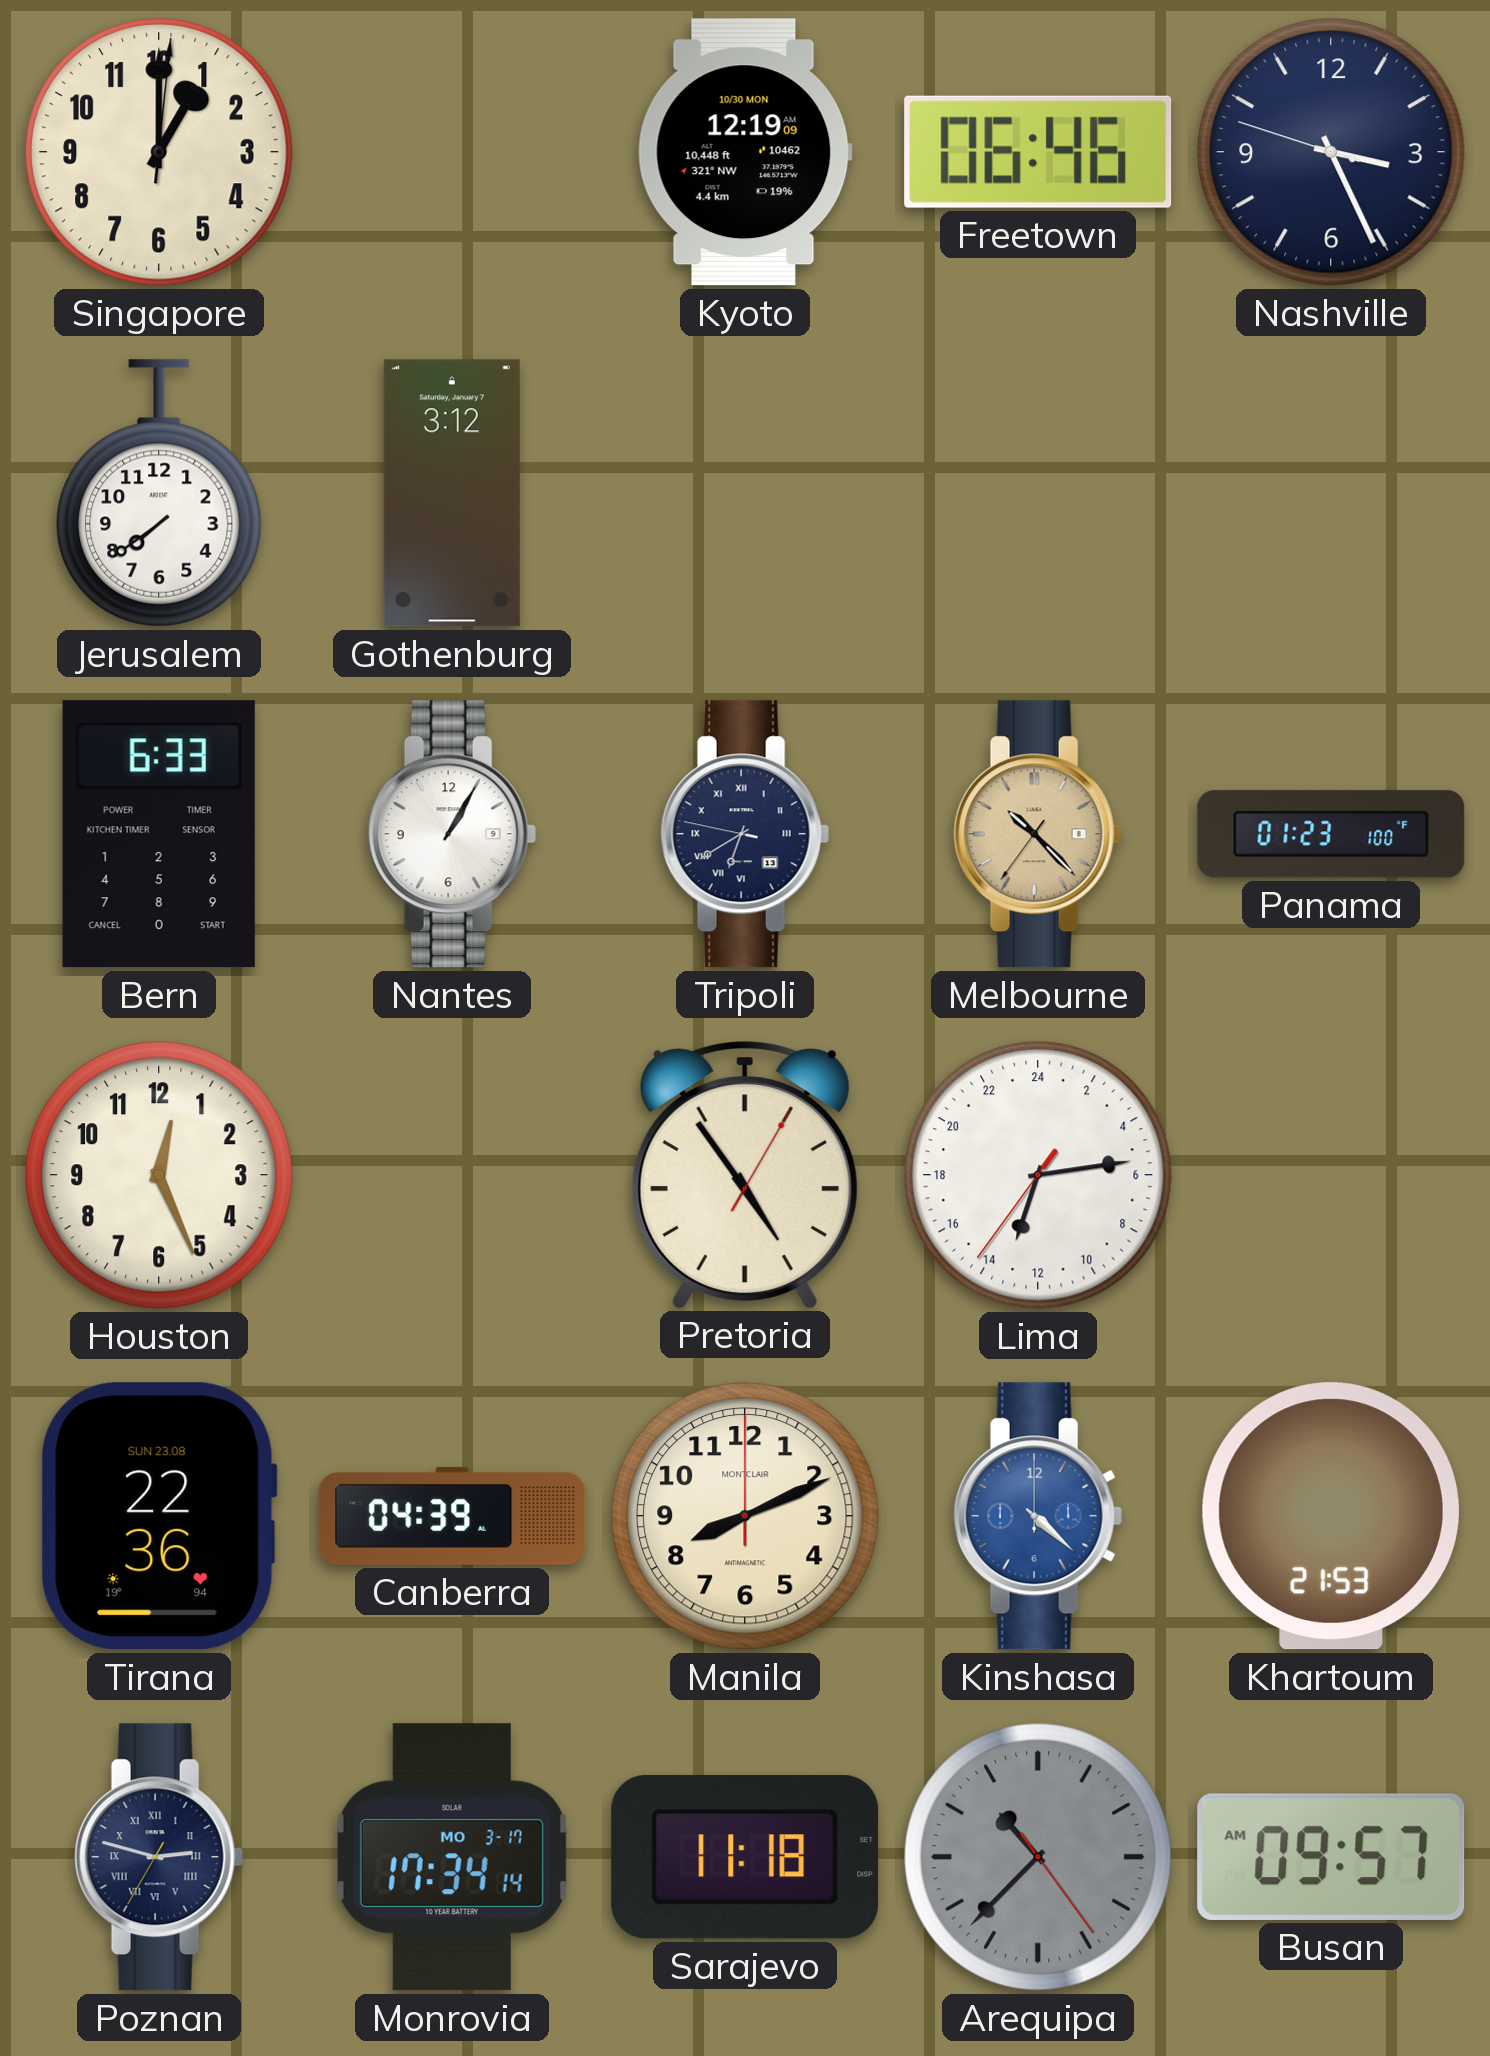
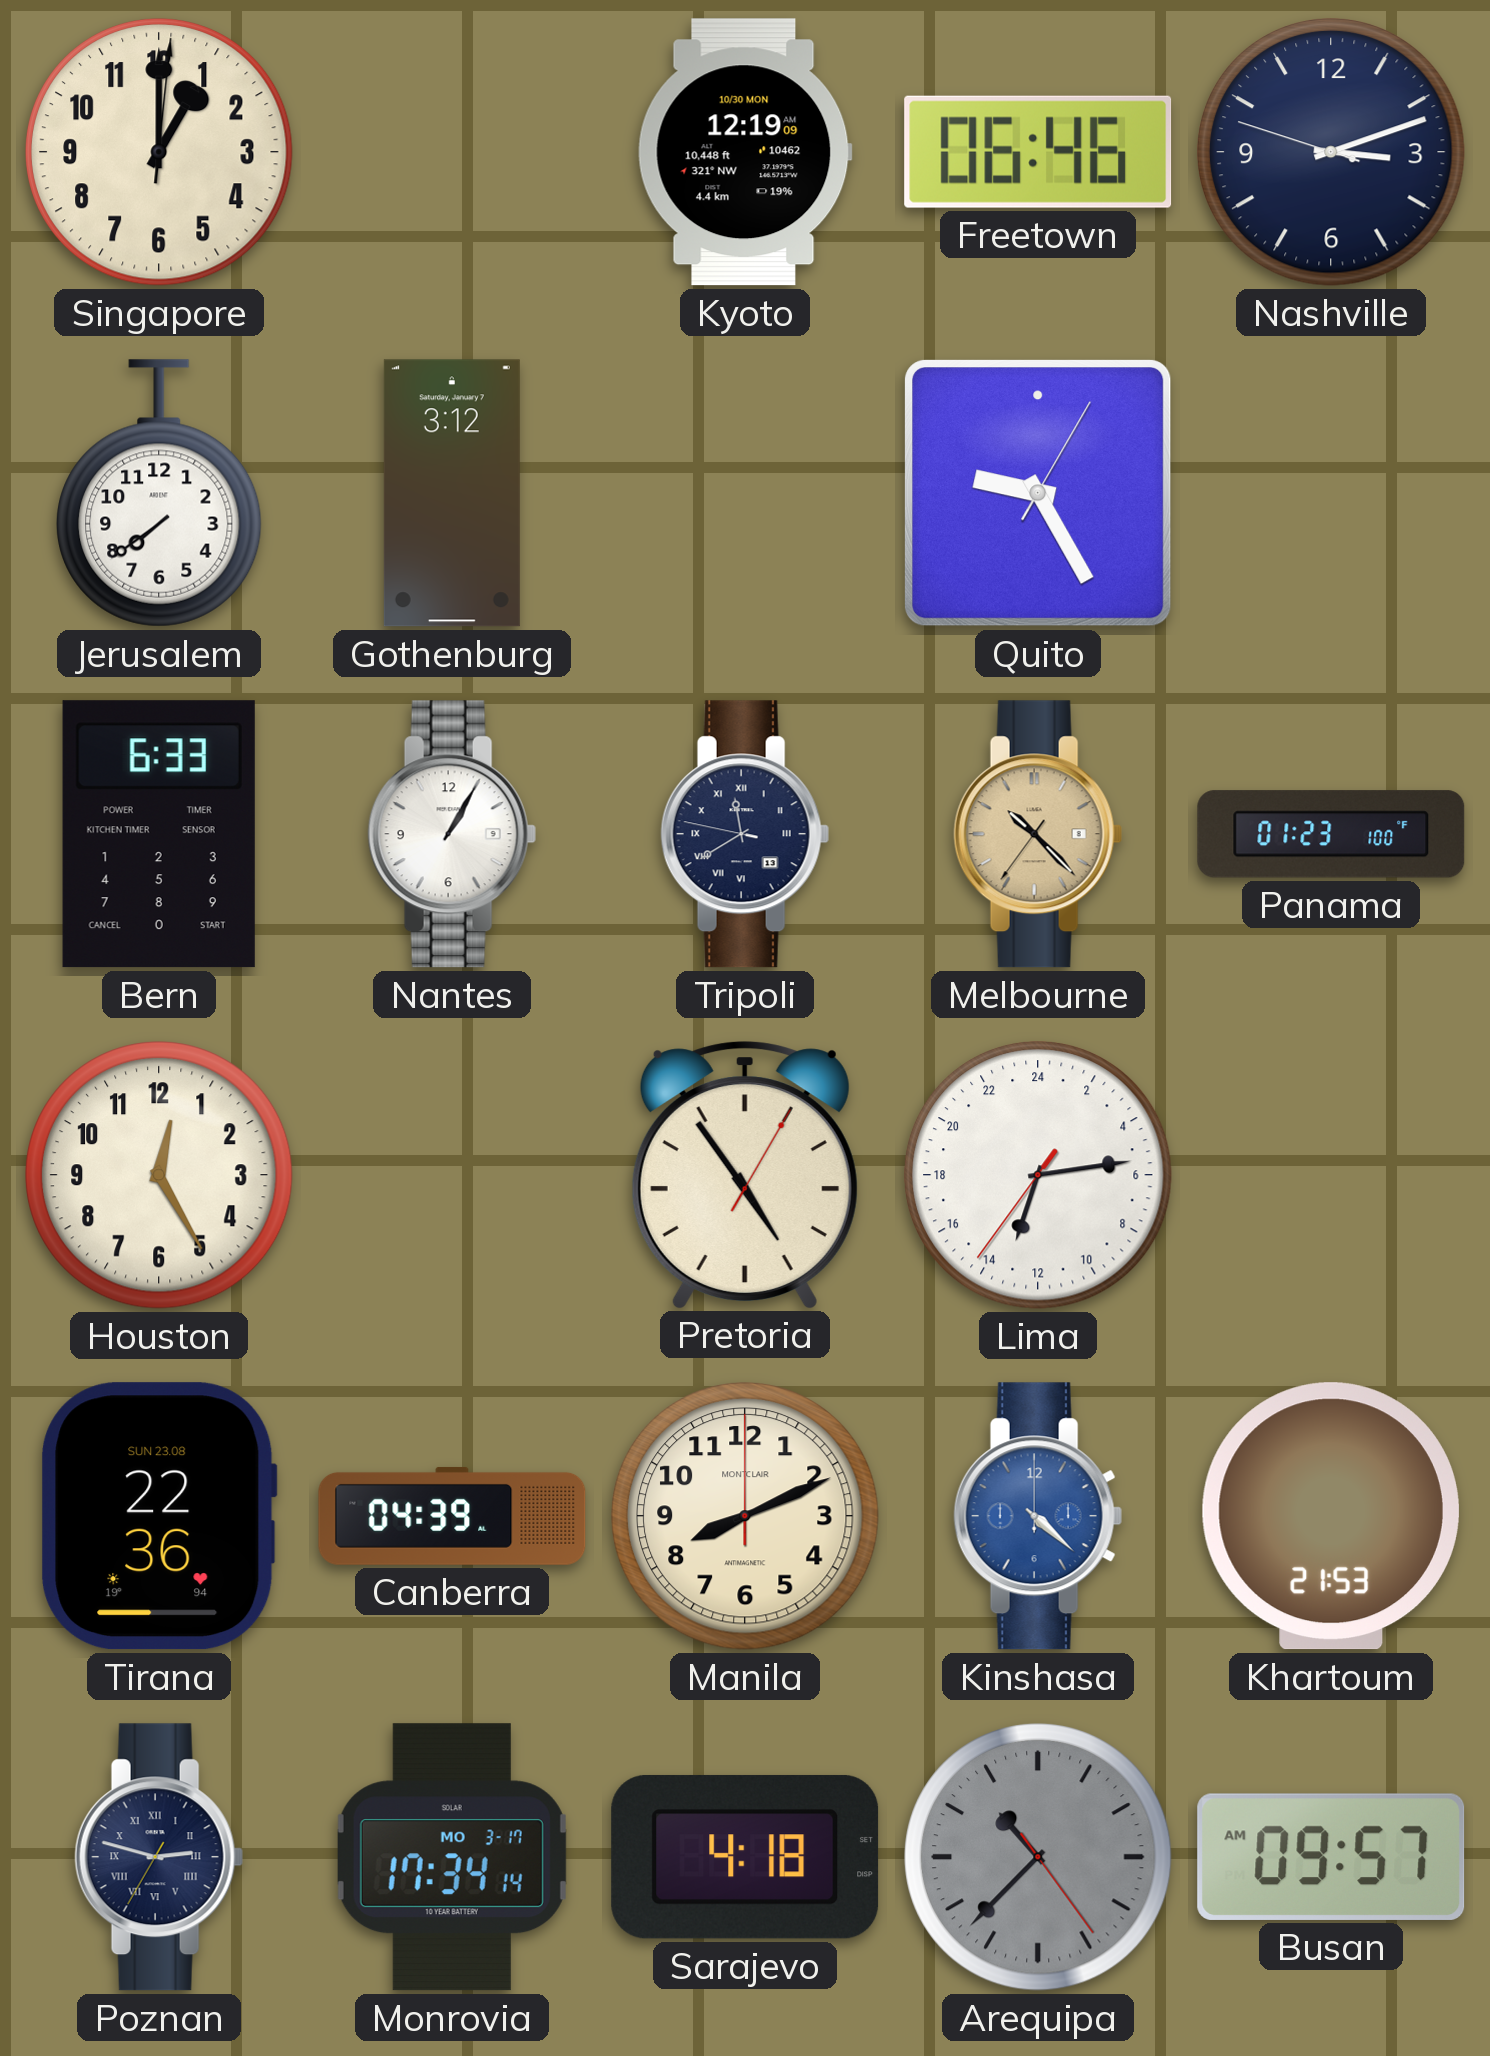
Nashville: 3:25 -> 3:11 (1332, 153)
Quito: none -> 9:25 (1039, 494)
Tripoli: 6:39 -> 11:39 (745, 834)
Houston: 12:26 -> 12:25 (160, 1176)
Sarajevo: 11:18 -> 4:18 (745, 1857)
